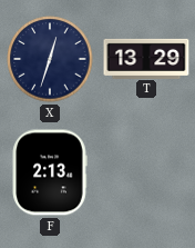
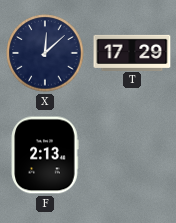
X: 12:33 -> 12:08 (45, 53)
T: 13:29 -> 17:29 (132, 52)
